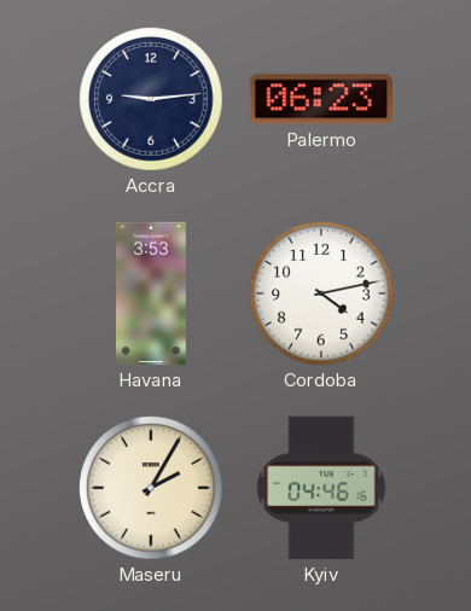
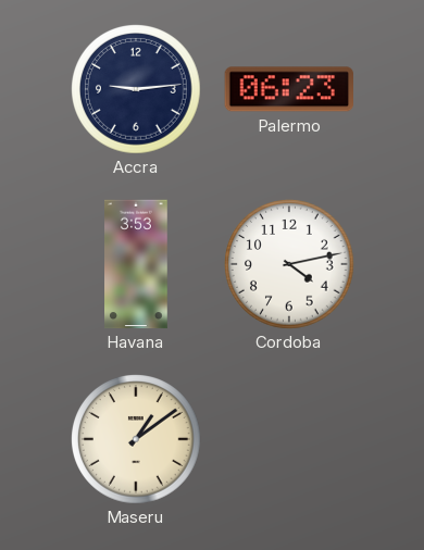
Maseru: 2:05 -> 1:09 (136, 439)
Kyiv: 04:46 -> none (321, 488)
